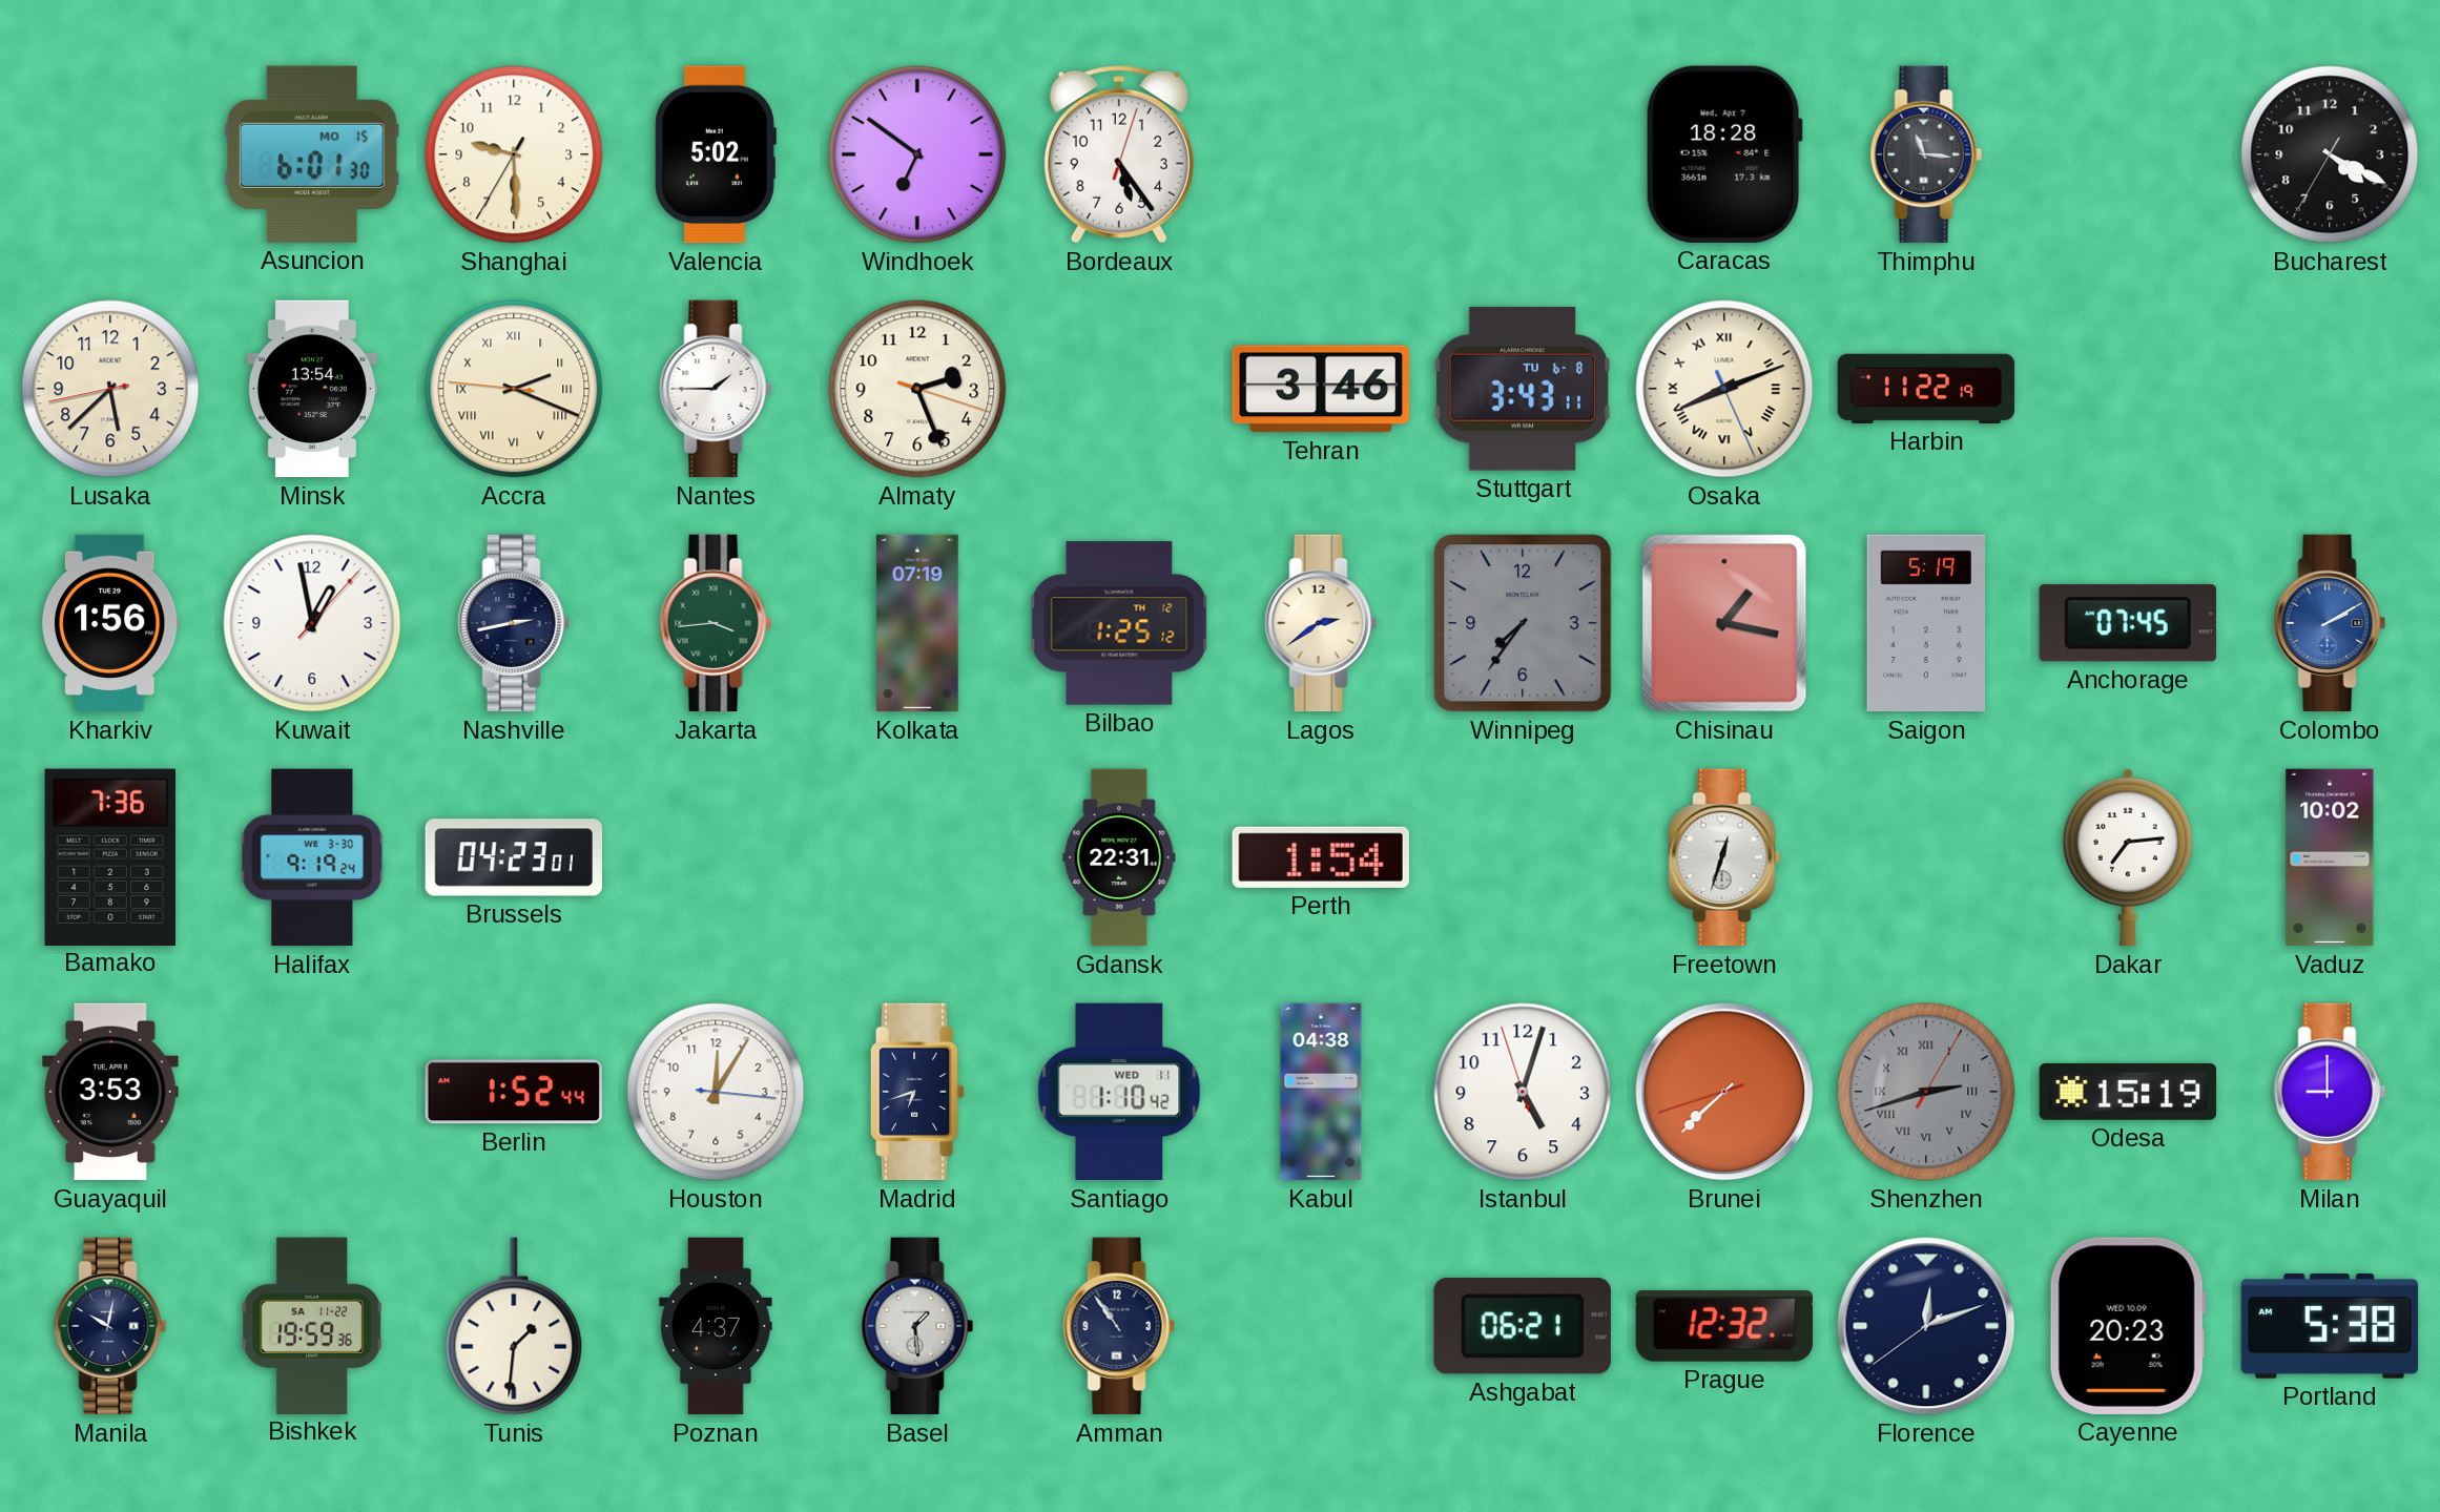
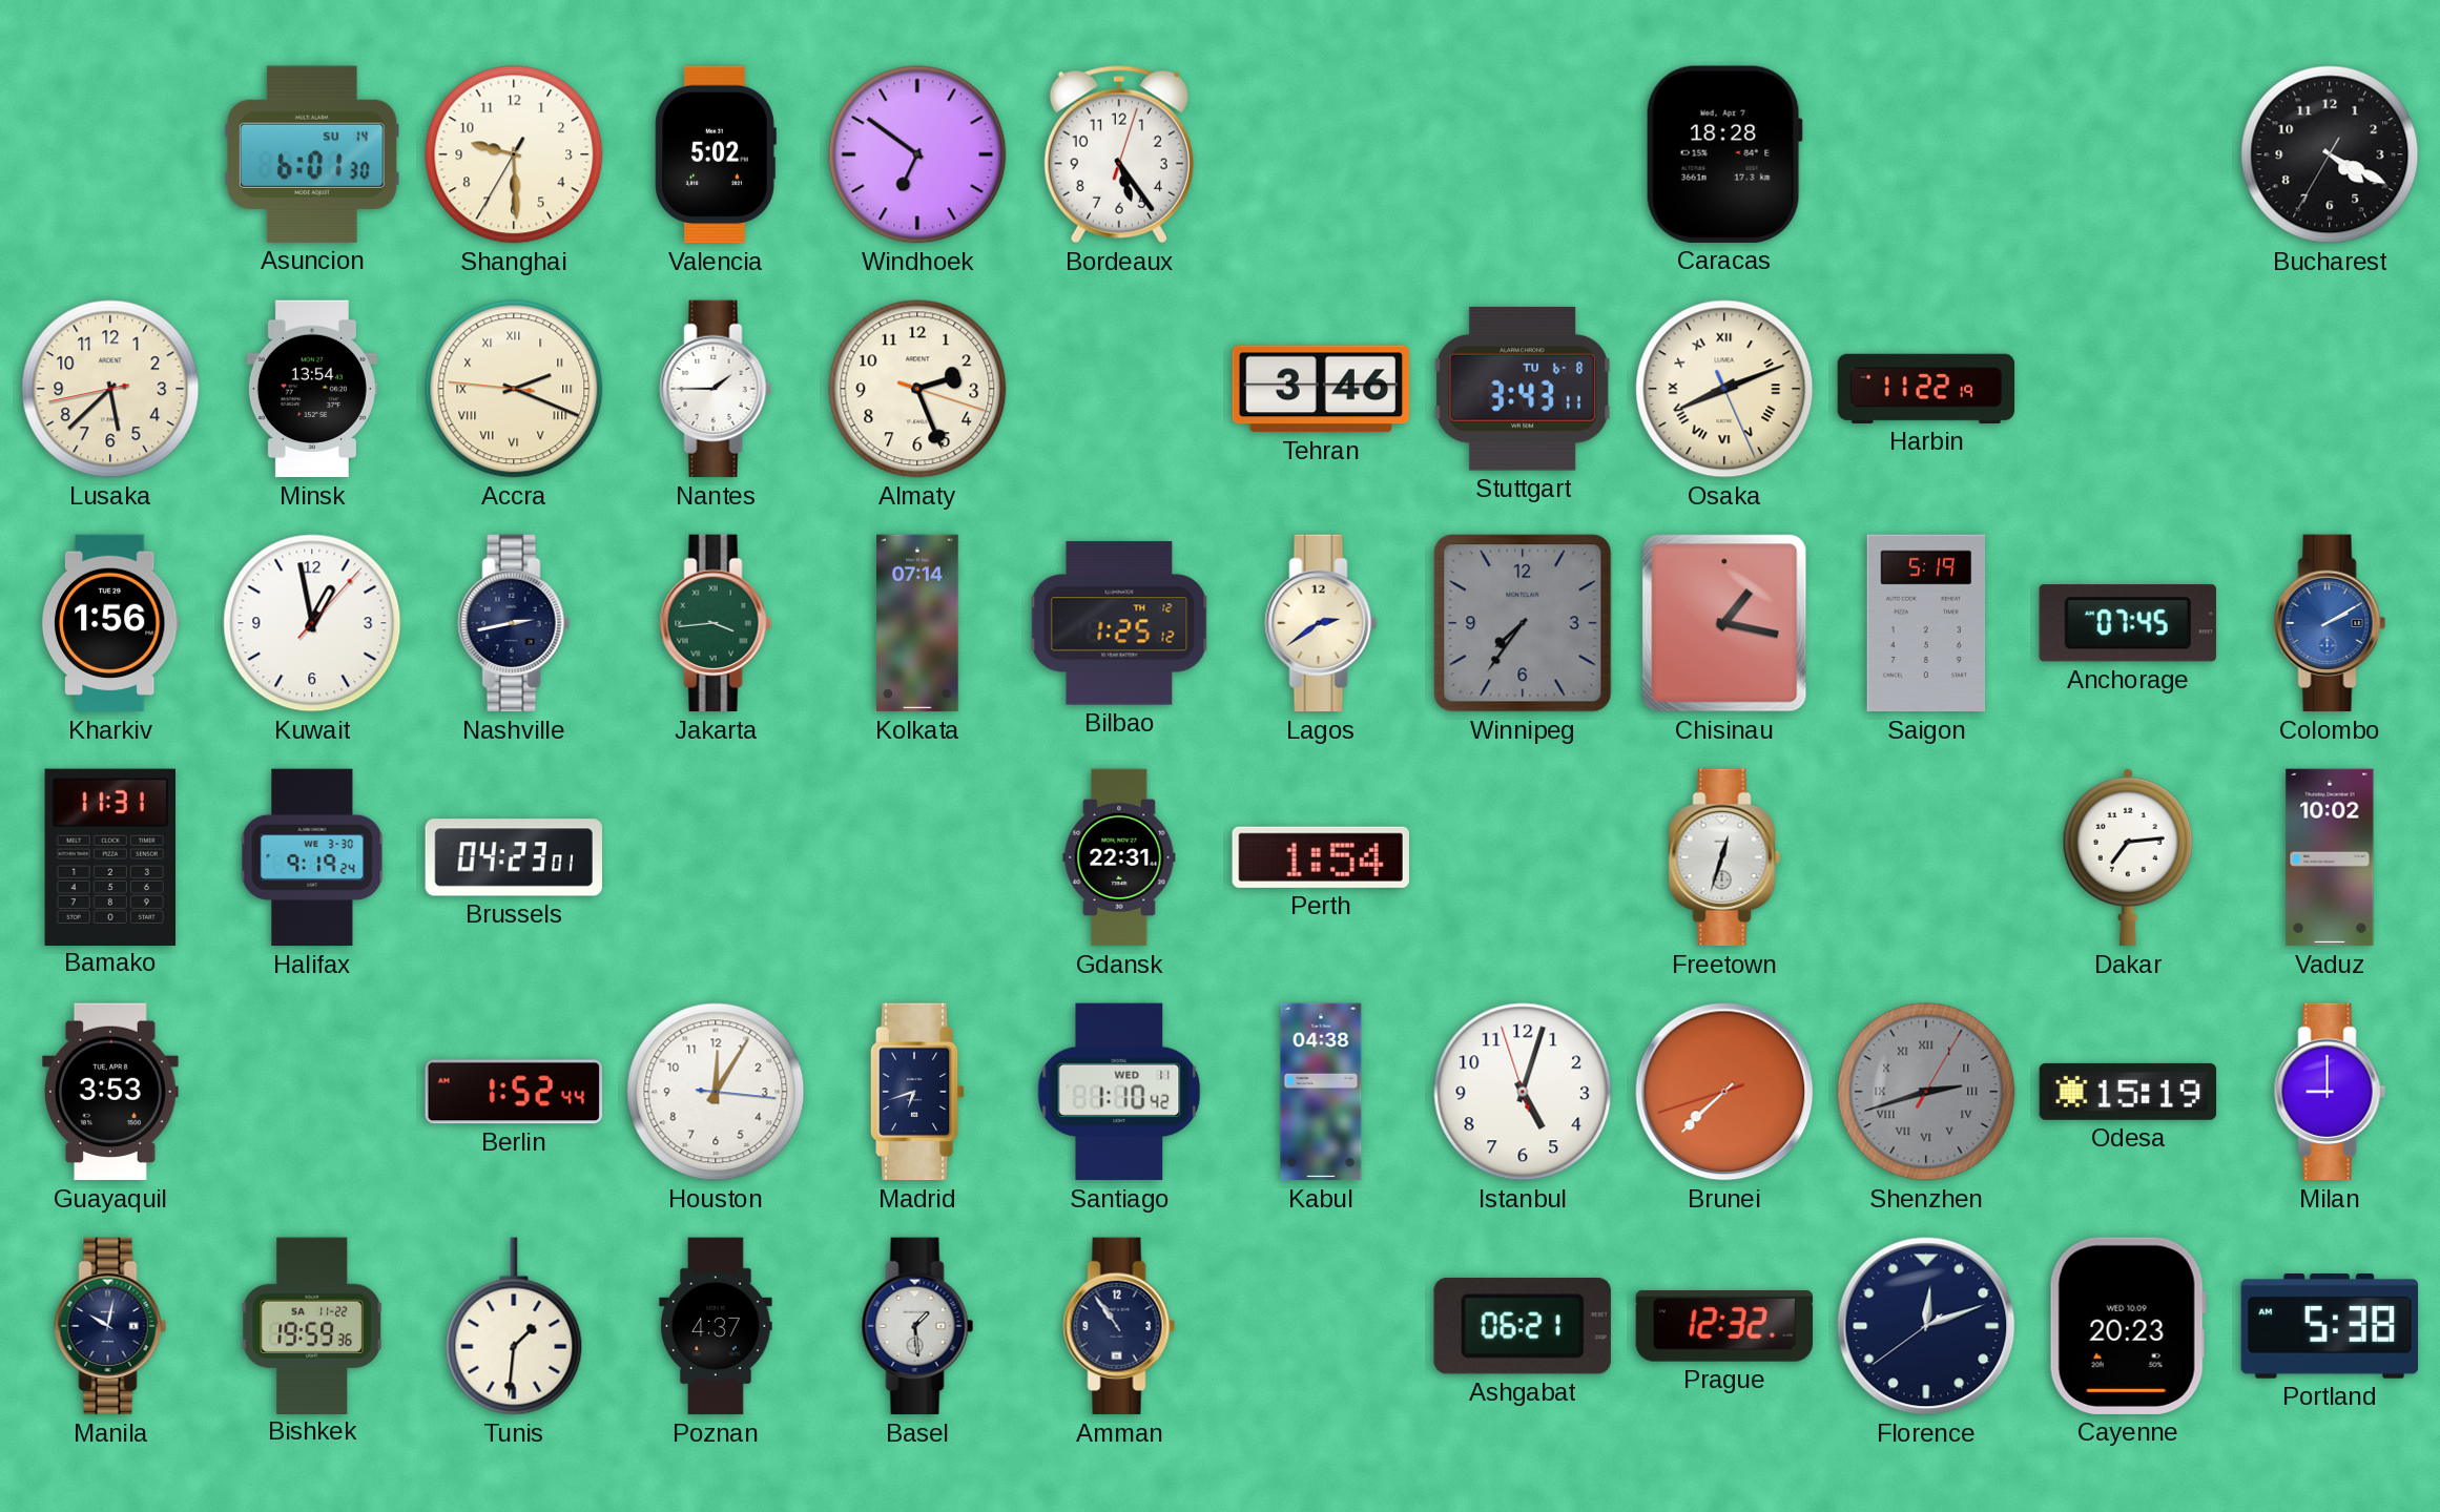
Asuncion date: MO 15 -> SU 14 (312, 154)
Thimphu: 11:16 -> none (1926, 154)
Kolkata: 07:19 -> 07:14 (918, 623)
Bamako: 7:36 -> 11:31 (110, 856)
